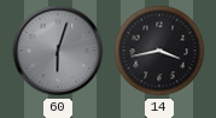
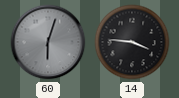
14: 3:43 -> 3:46 (132, 42)
